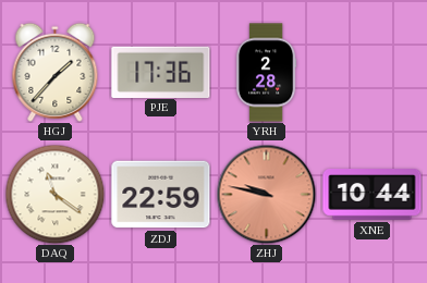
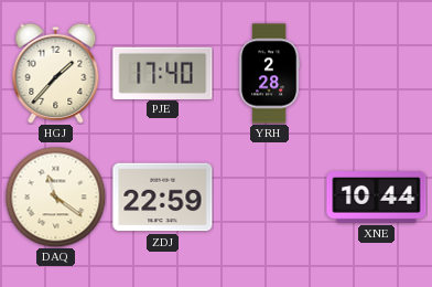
PJE: 17:36 -> 17:40 (163, 73)
ZHJ: 9:47 -> none (266, 194)
